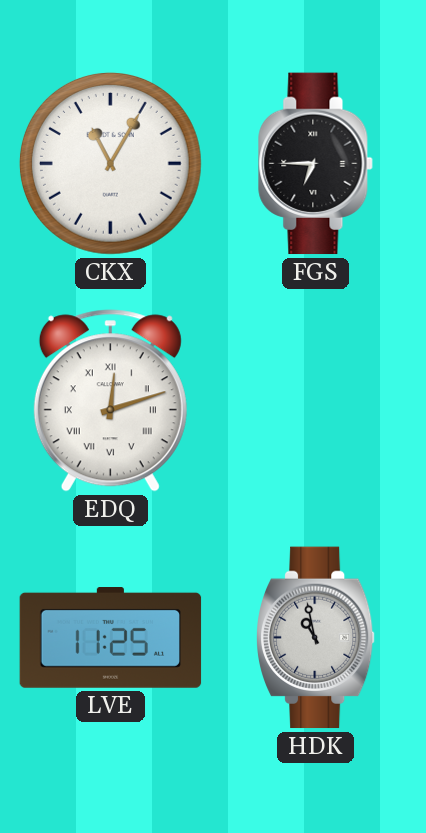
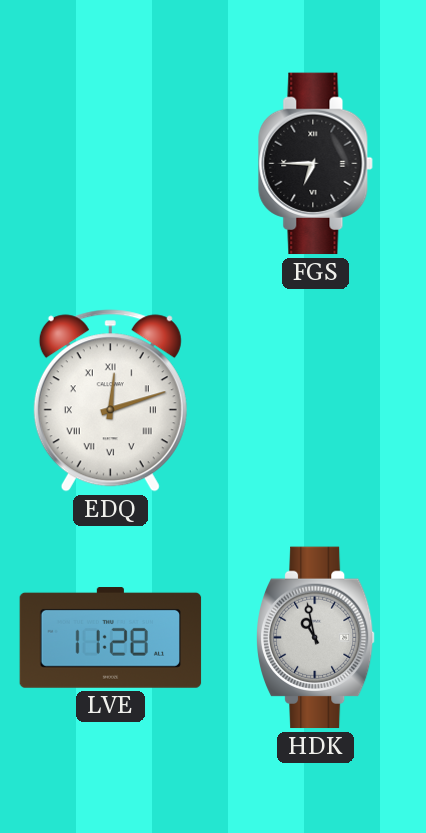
CKX: 11:05 -> none (110, 163)
LVE: 11:25 -> 11:28 (111, 638)
